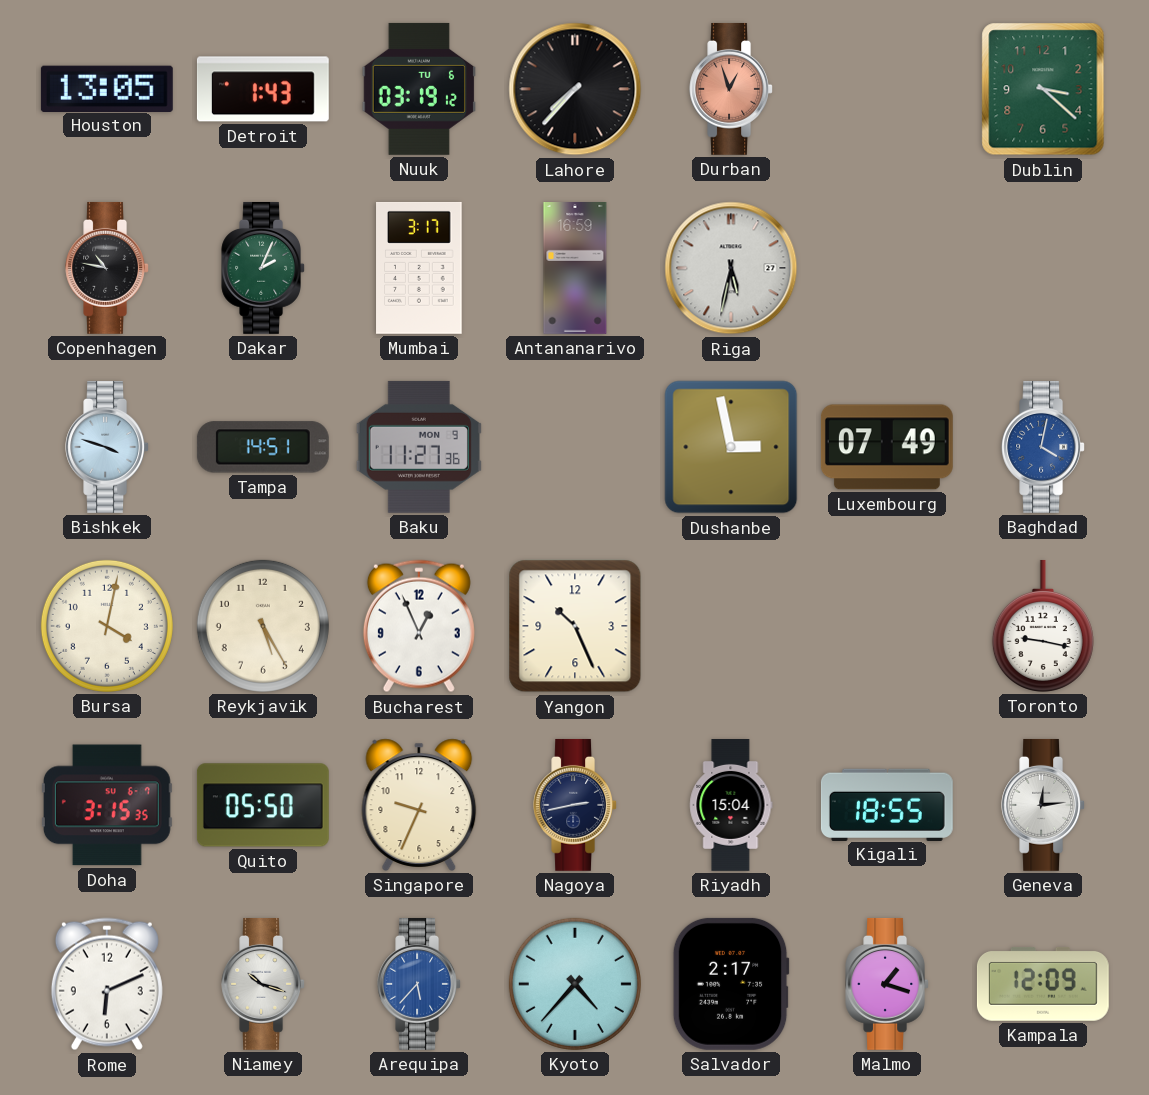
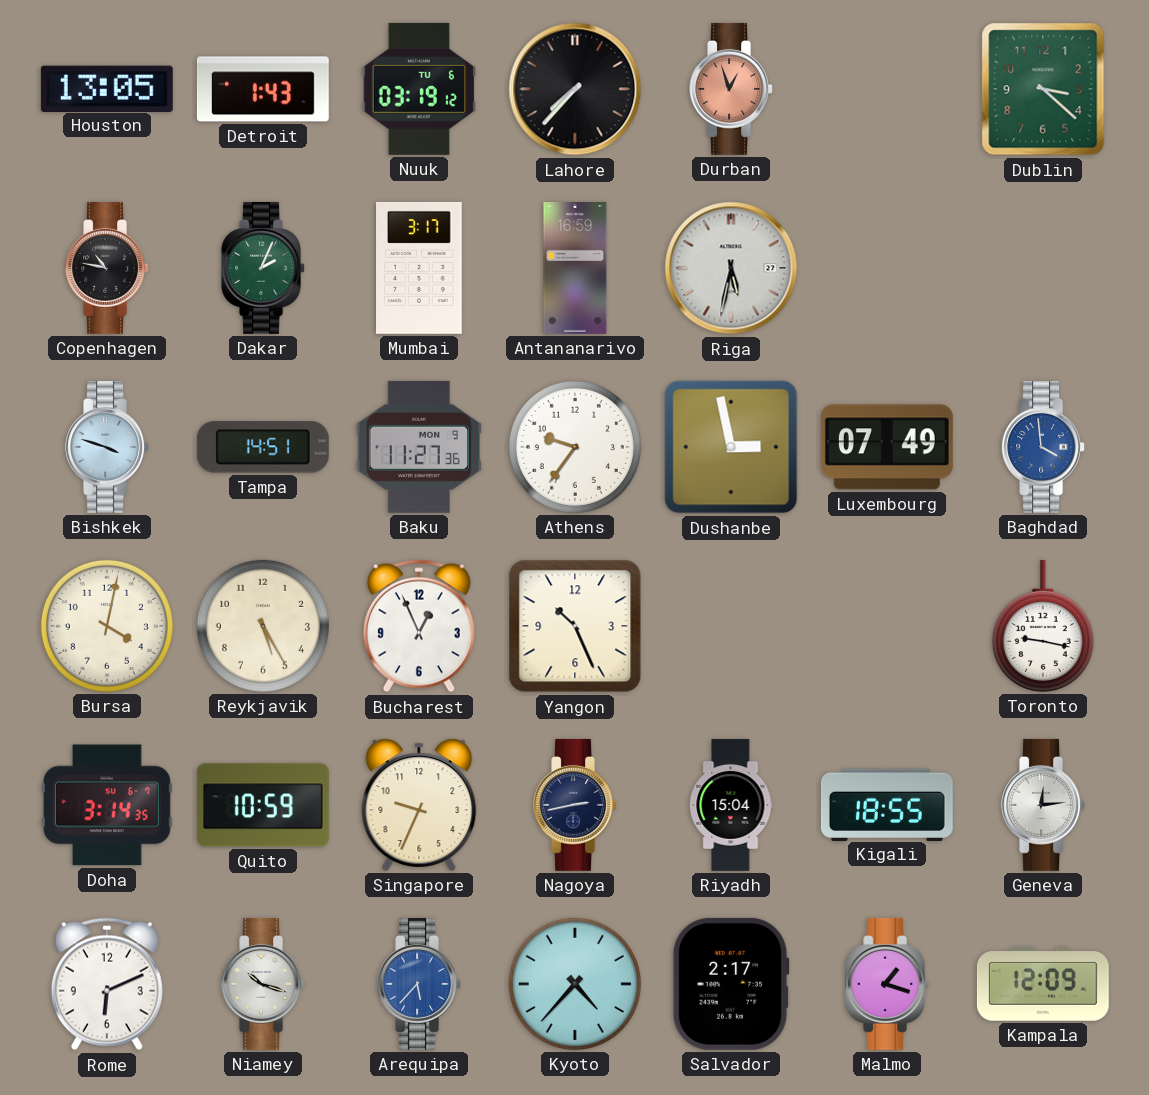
Athens: none -> 9:36 (575, 447)
Baghdad: 4:02 -> 3:59 (1043, 447)
Doha: 3:15 -> 3:14 (107, 805)
Quito: 05:50 -> 10:59 (263, 805)
